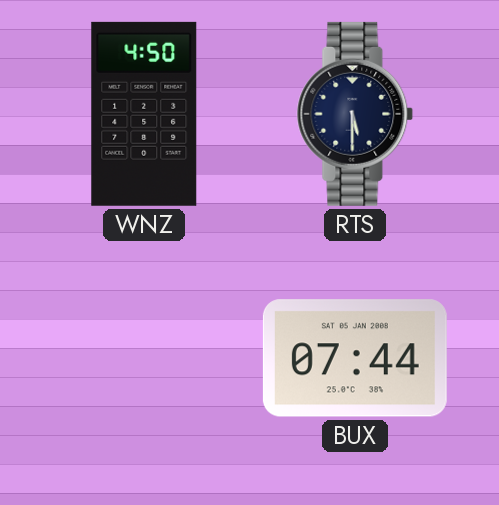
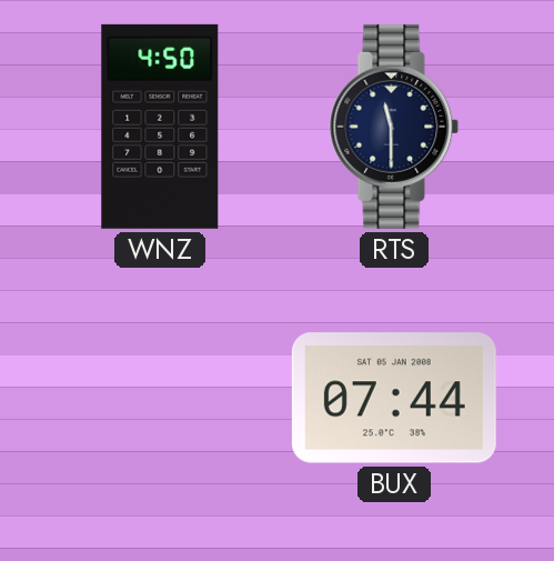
RTS: 5:30 -> 11:30 (394, 127)
